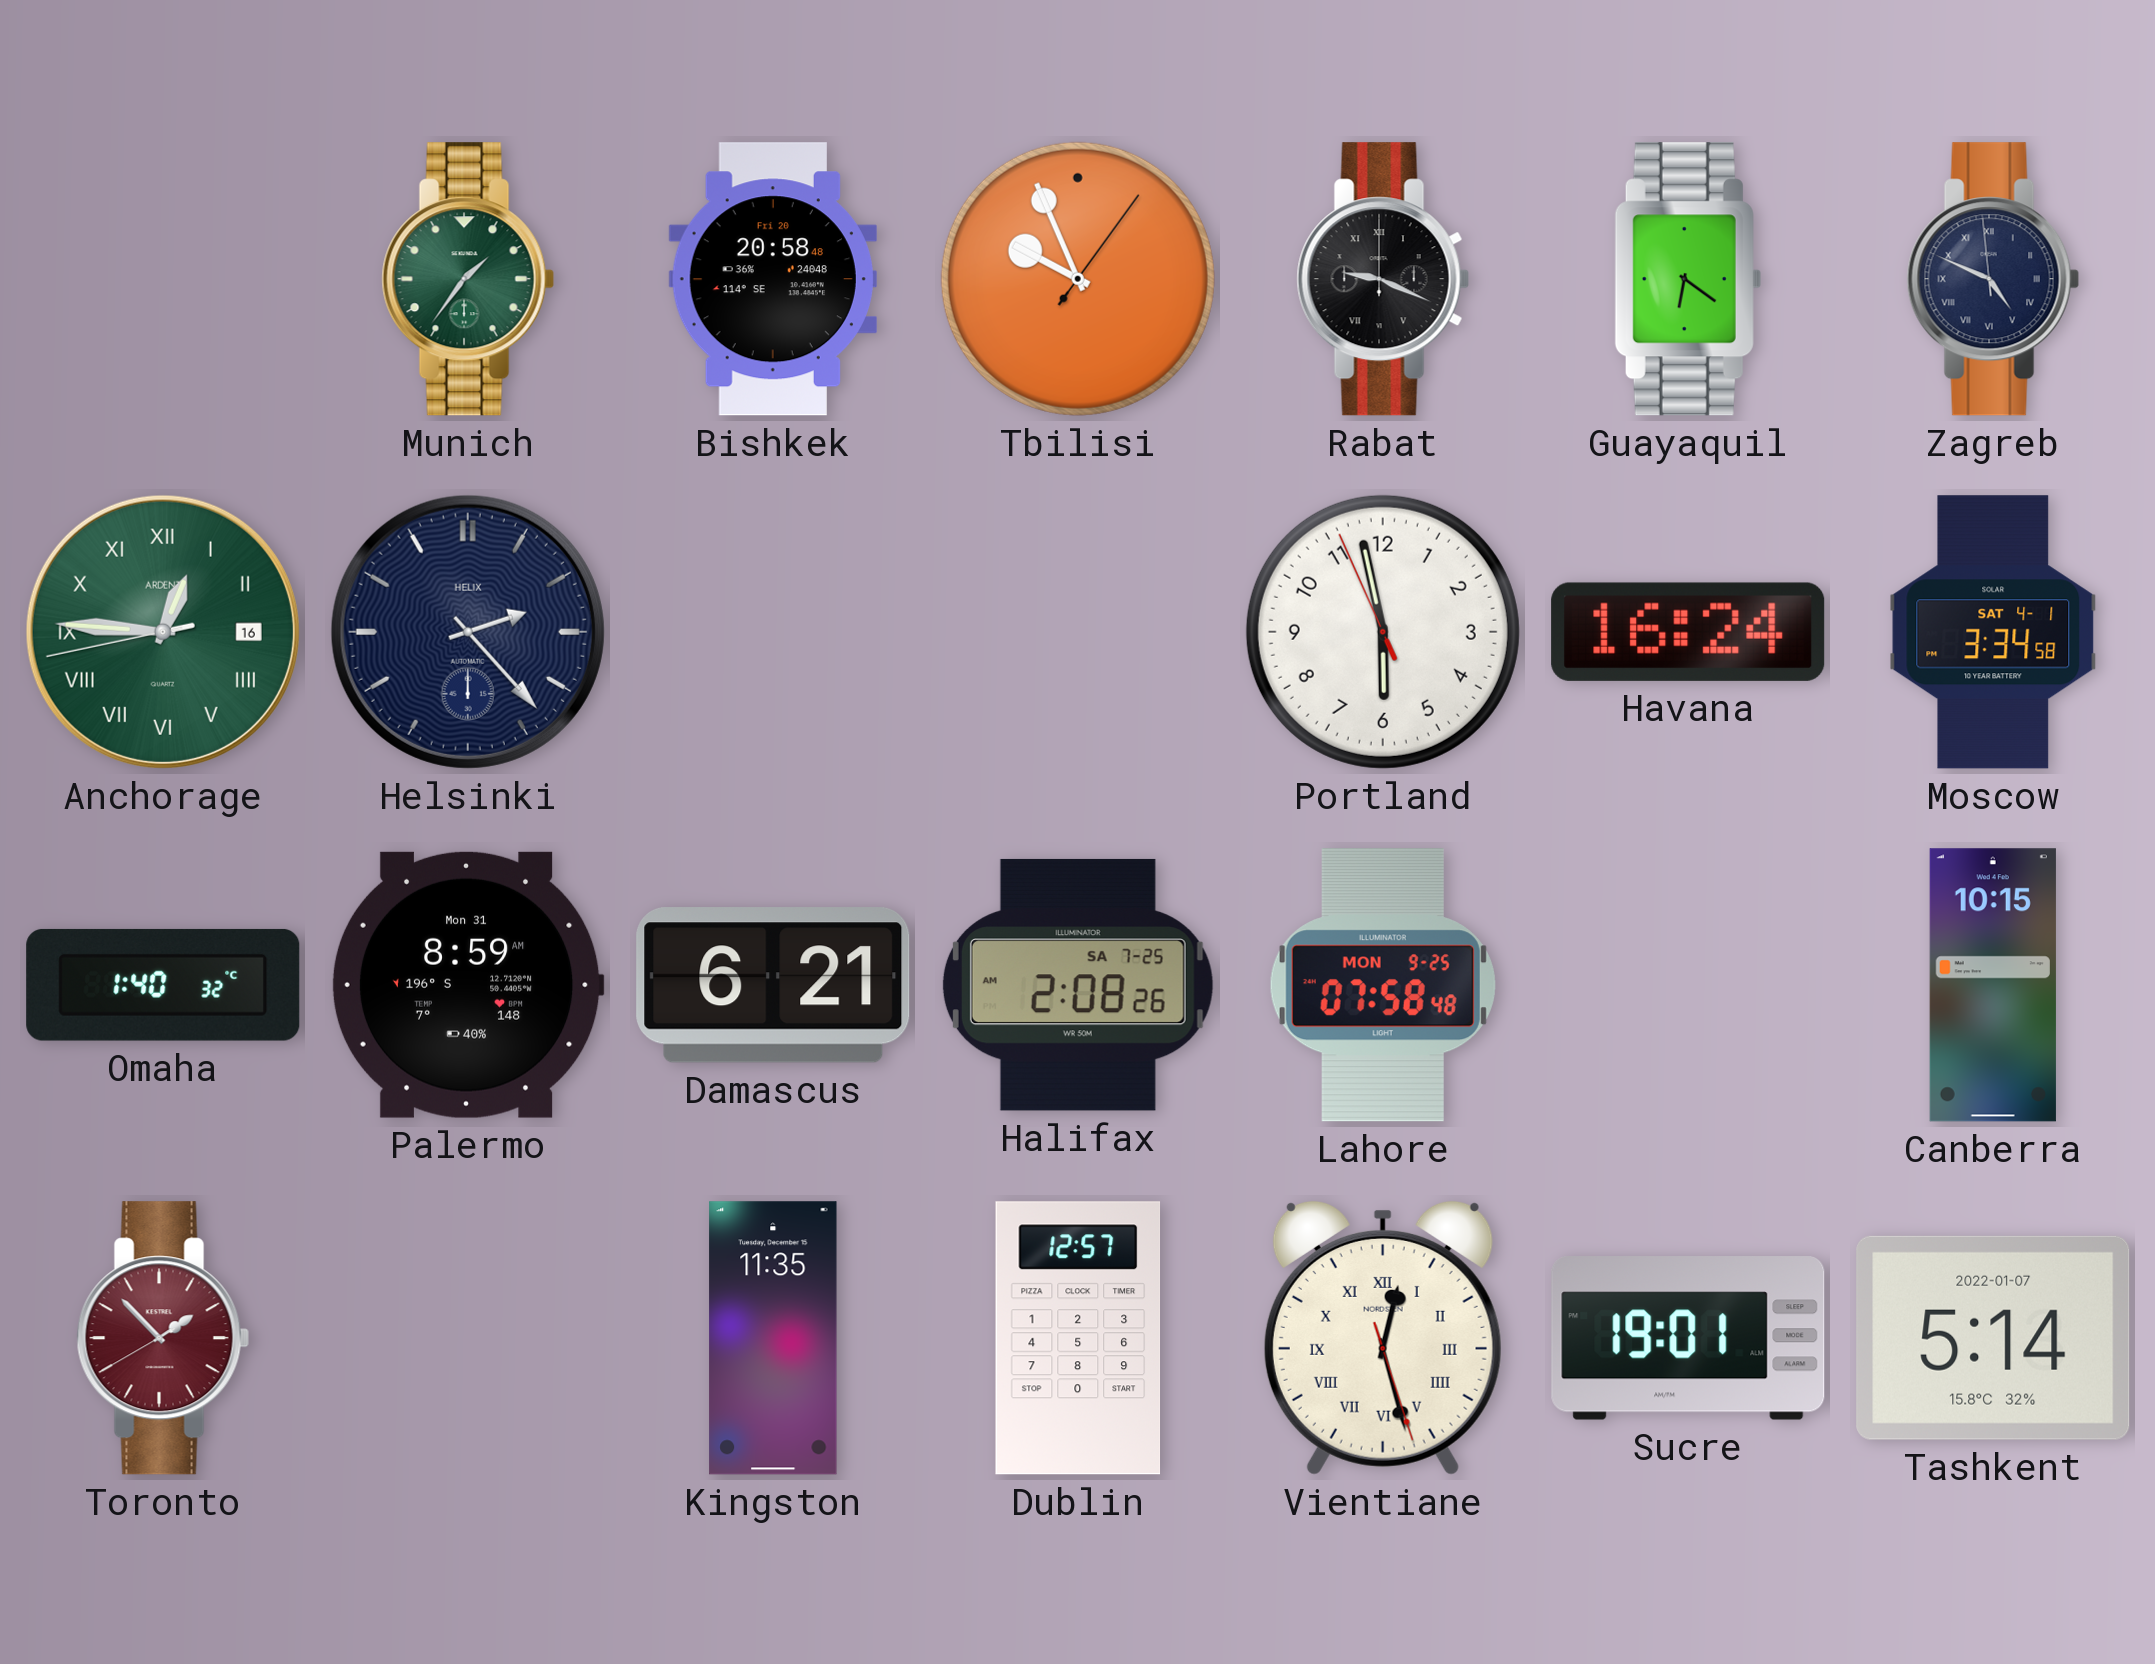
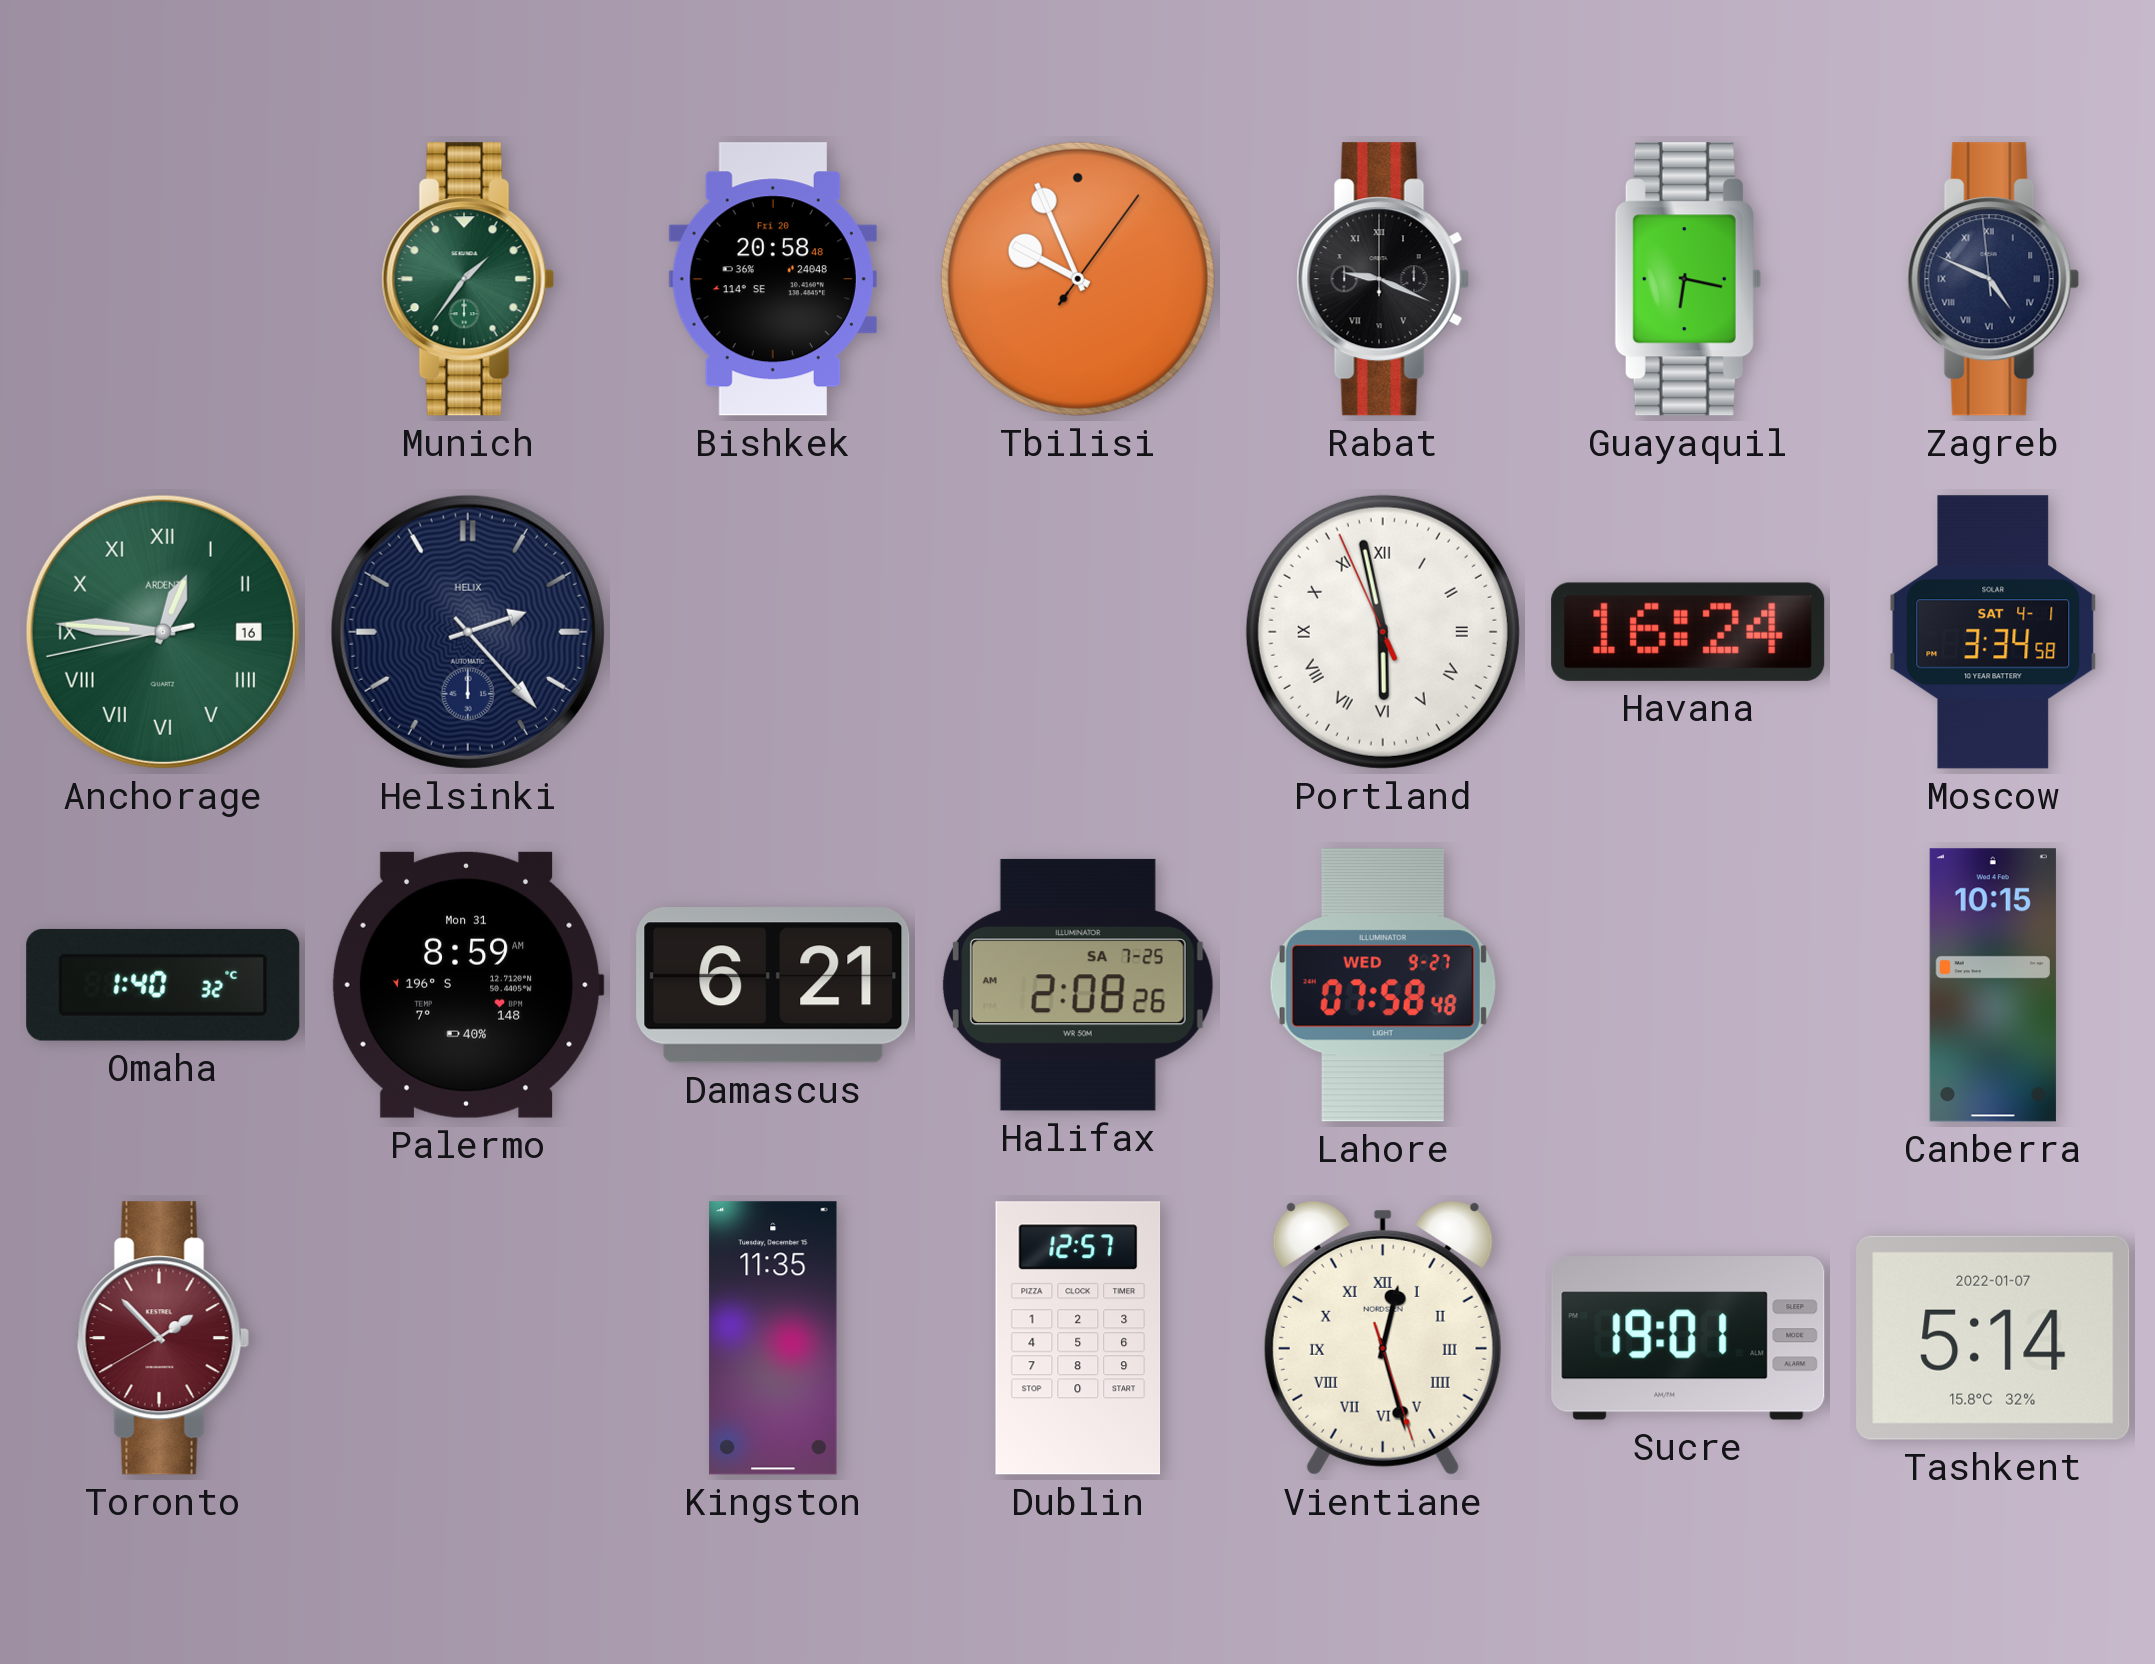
Guayaquil: 6:21 -> 6:17 (1688, 279)
Portland numerals: Arabic -> Roman (1383, 632)
Lahore date: MON 9-25 -> WED 9-27 (1383, 985)
